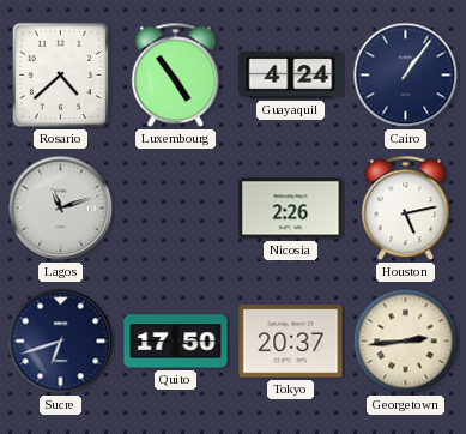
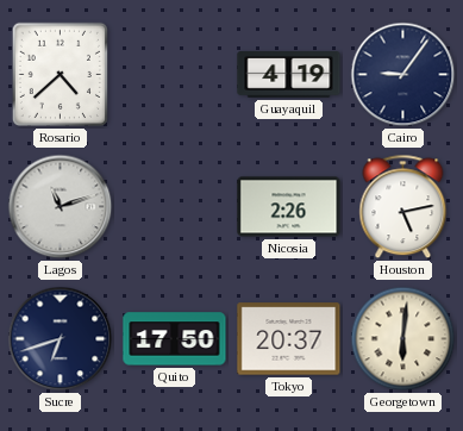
Luxembourg: 4:54 -> none (176, 76)
Guayaquil: 4:24 -> 4:19 (289, 75)
Cairo: 1:06 -> 9:06 (403, 75)
Georgetown: 2:44 -> 6:01 (403, 339)
